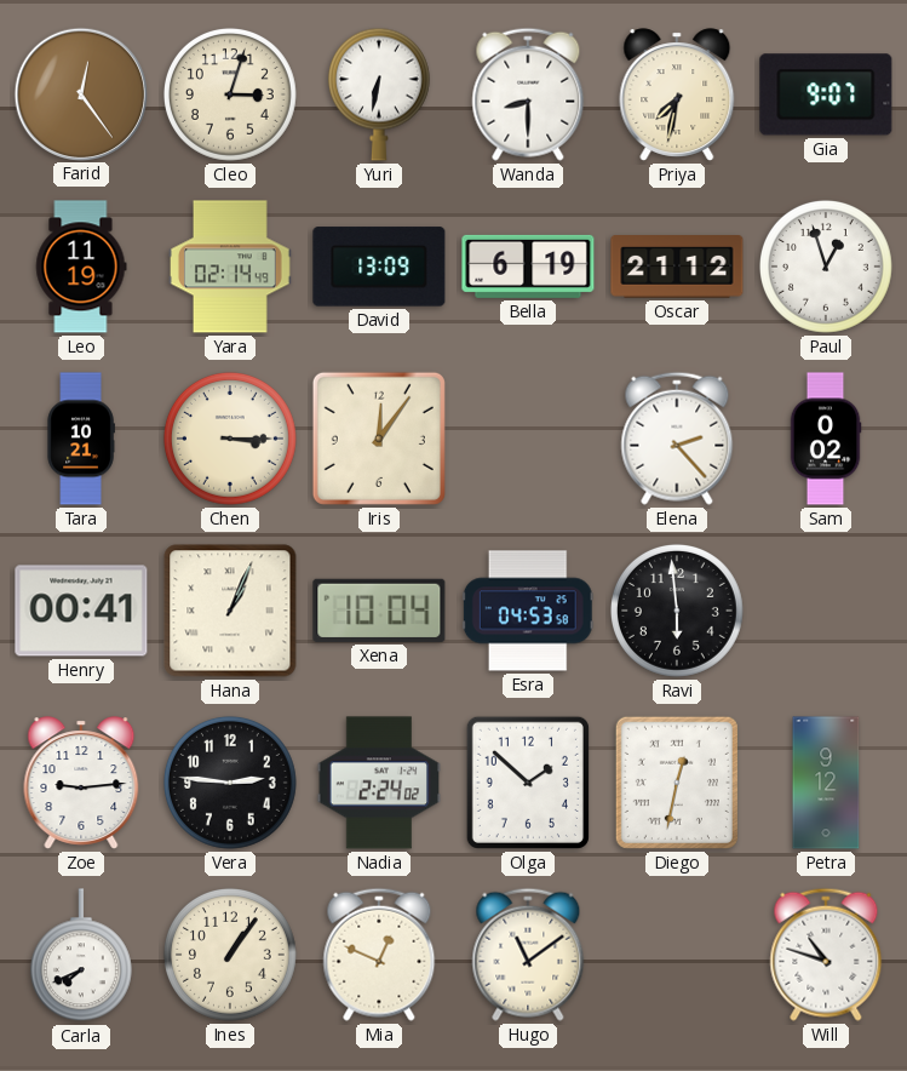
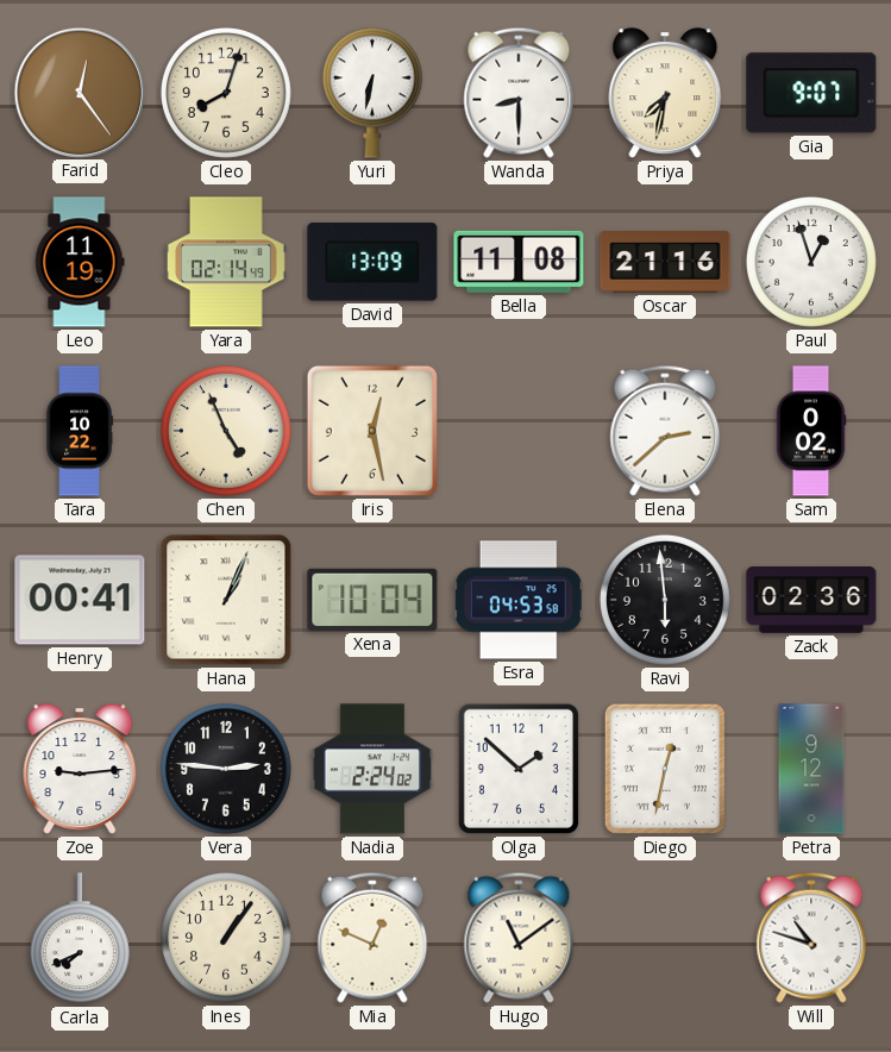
Cleo: 3:03 -> 8:03 (226, 93)
Bella: 6:19 -> 11:08 (519, 262)
Oscar: 21:12 -> 21:16 (665, 263)
Tara: 10:21 -> 10:22 (80, 431)
Chen: 3:15 -> 4:56 (226, 431)
Iris: 12:06 -> 12:28 (372, 431)
Elena: 2:23 -> 2:38 (665, 431)
Zack: none -> 02:36 (811, 600)
